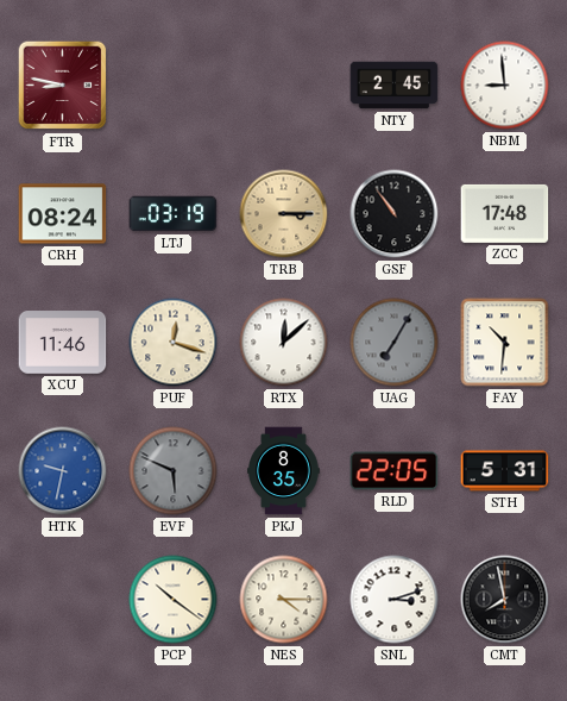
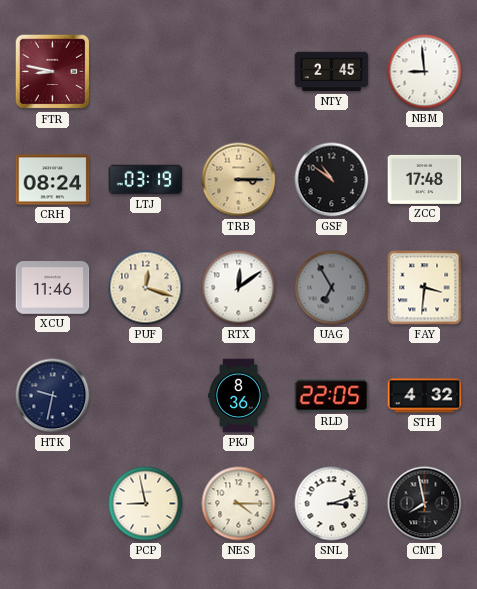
GSF: 10:54 -> 10:51 (332, 180)
RTX: 12:08 -> 12:09 (239, 288)
UAG: 7:05 -> 6:55 (332, 288)
FAY: 10:31 -> 3:31 (425, 288)
HTK dial: blue -> navy (53, 396)
EVF: 5:49 -> none (174, 471)
PKJ: 8:35 -> 8:36 (239, 396)
STH: 5:31 -> 4:32 (425, 396)
PCP: 10:21 -> 8:58 (146, 504)
